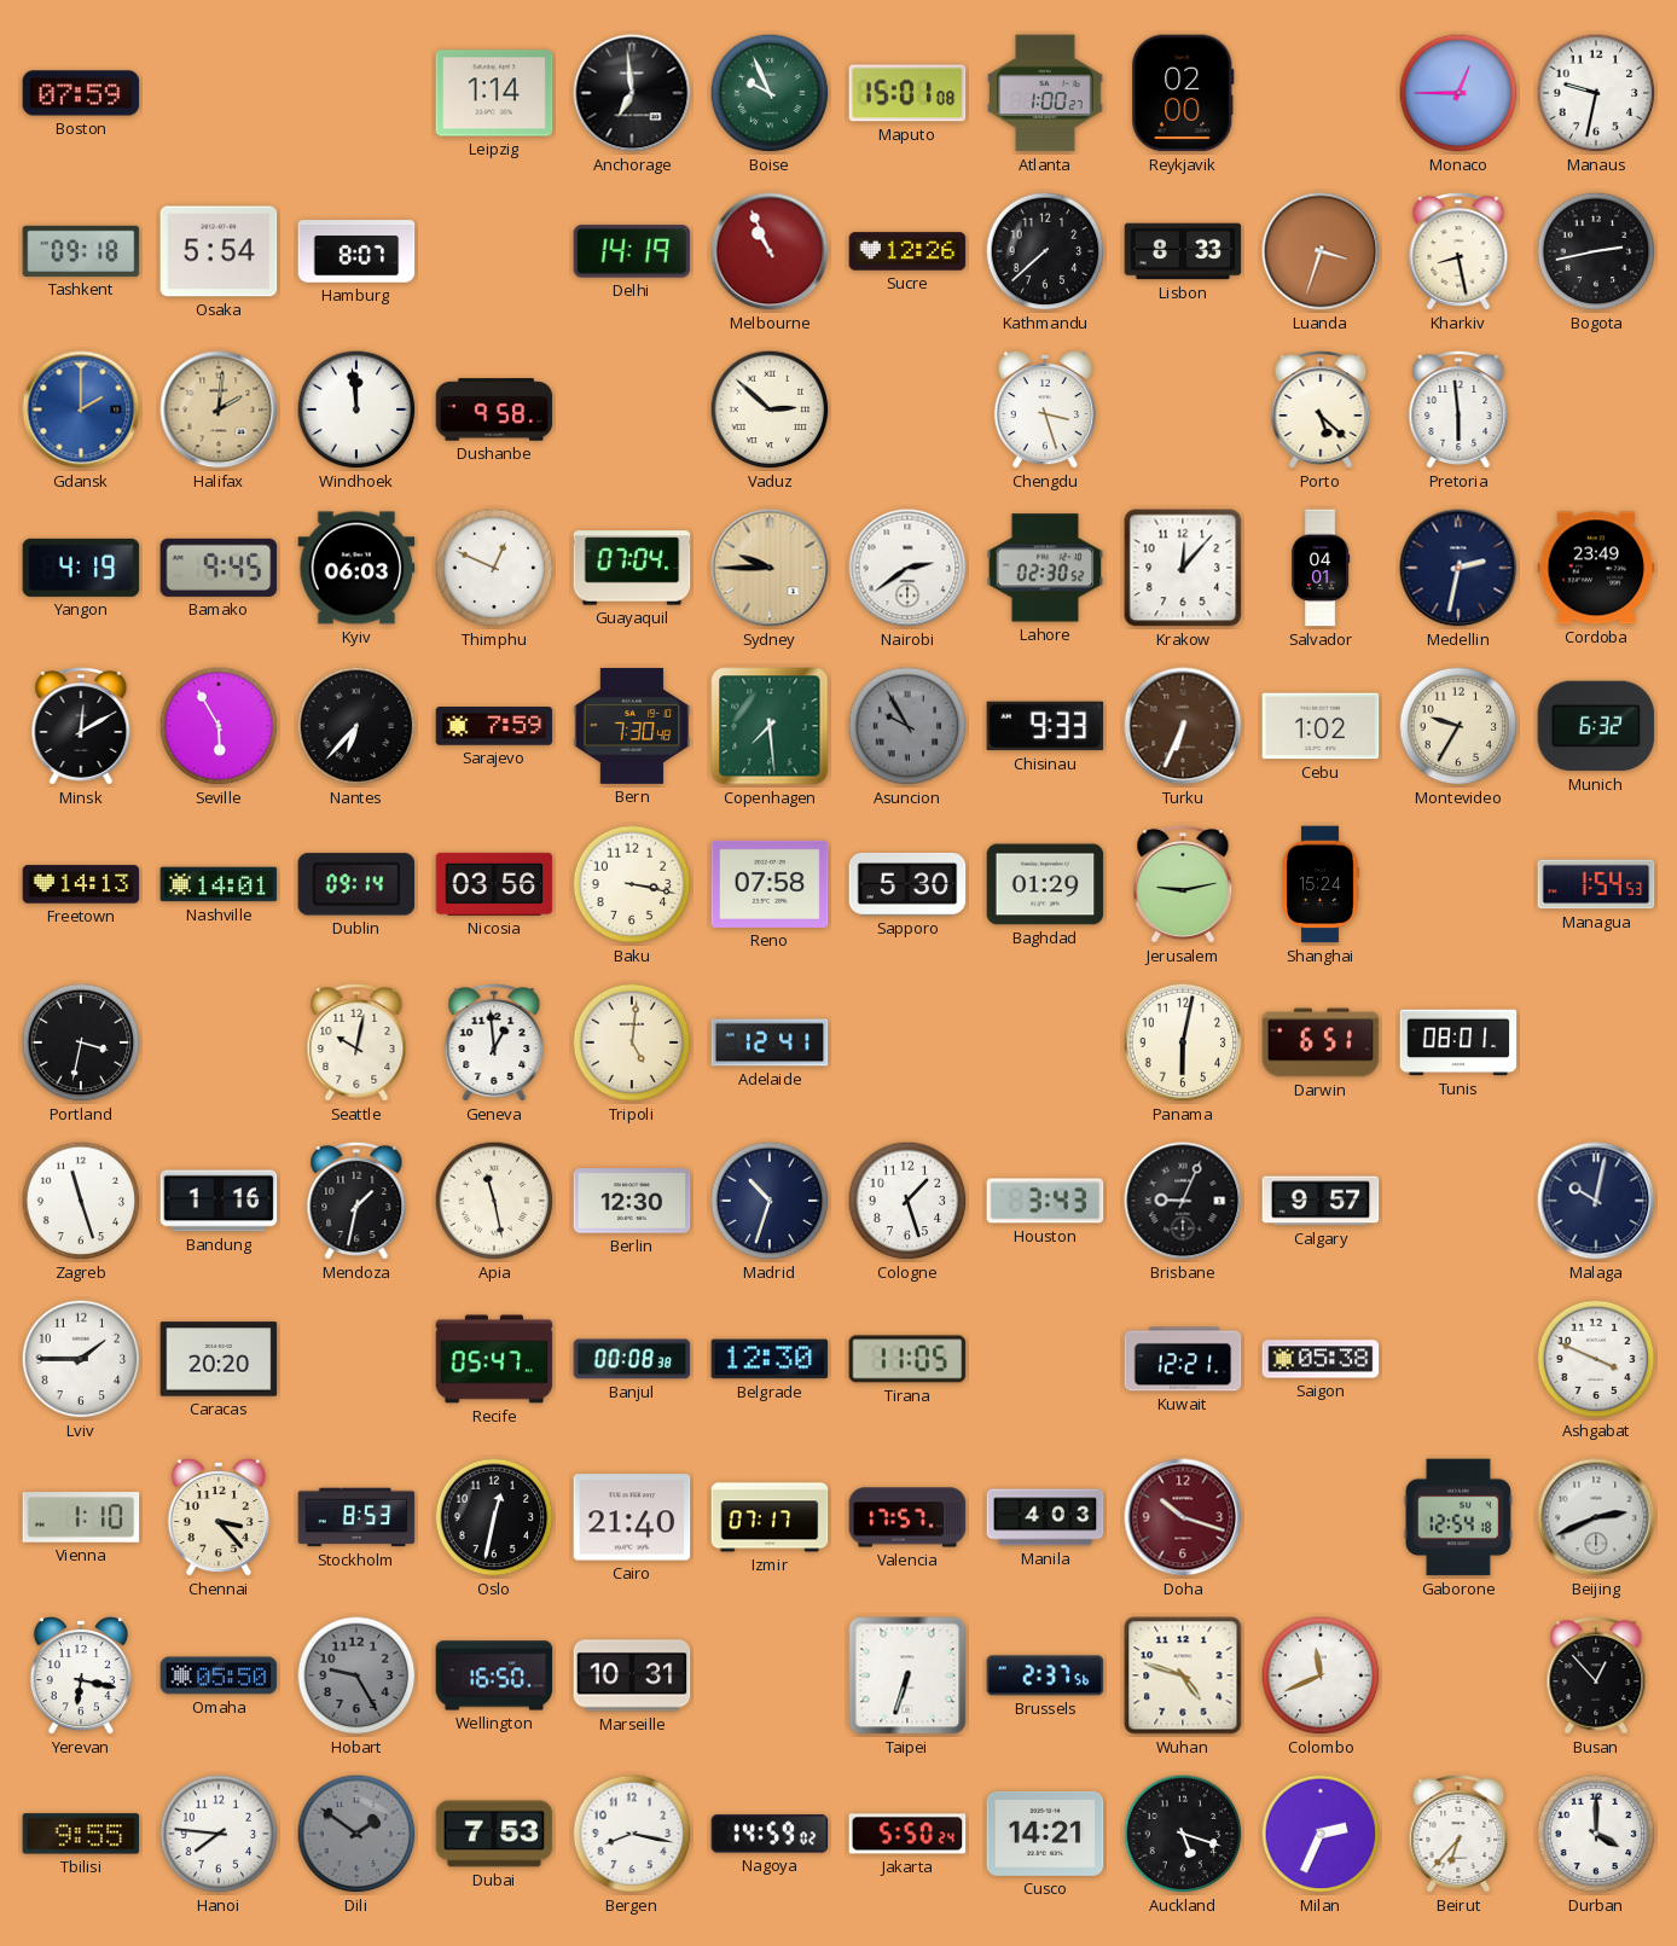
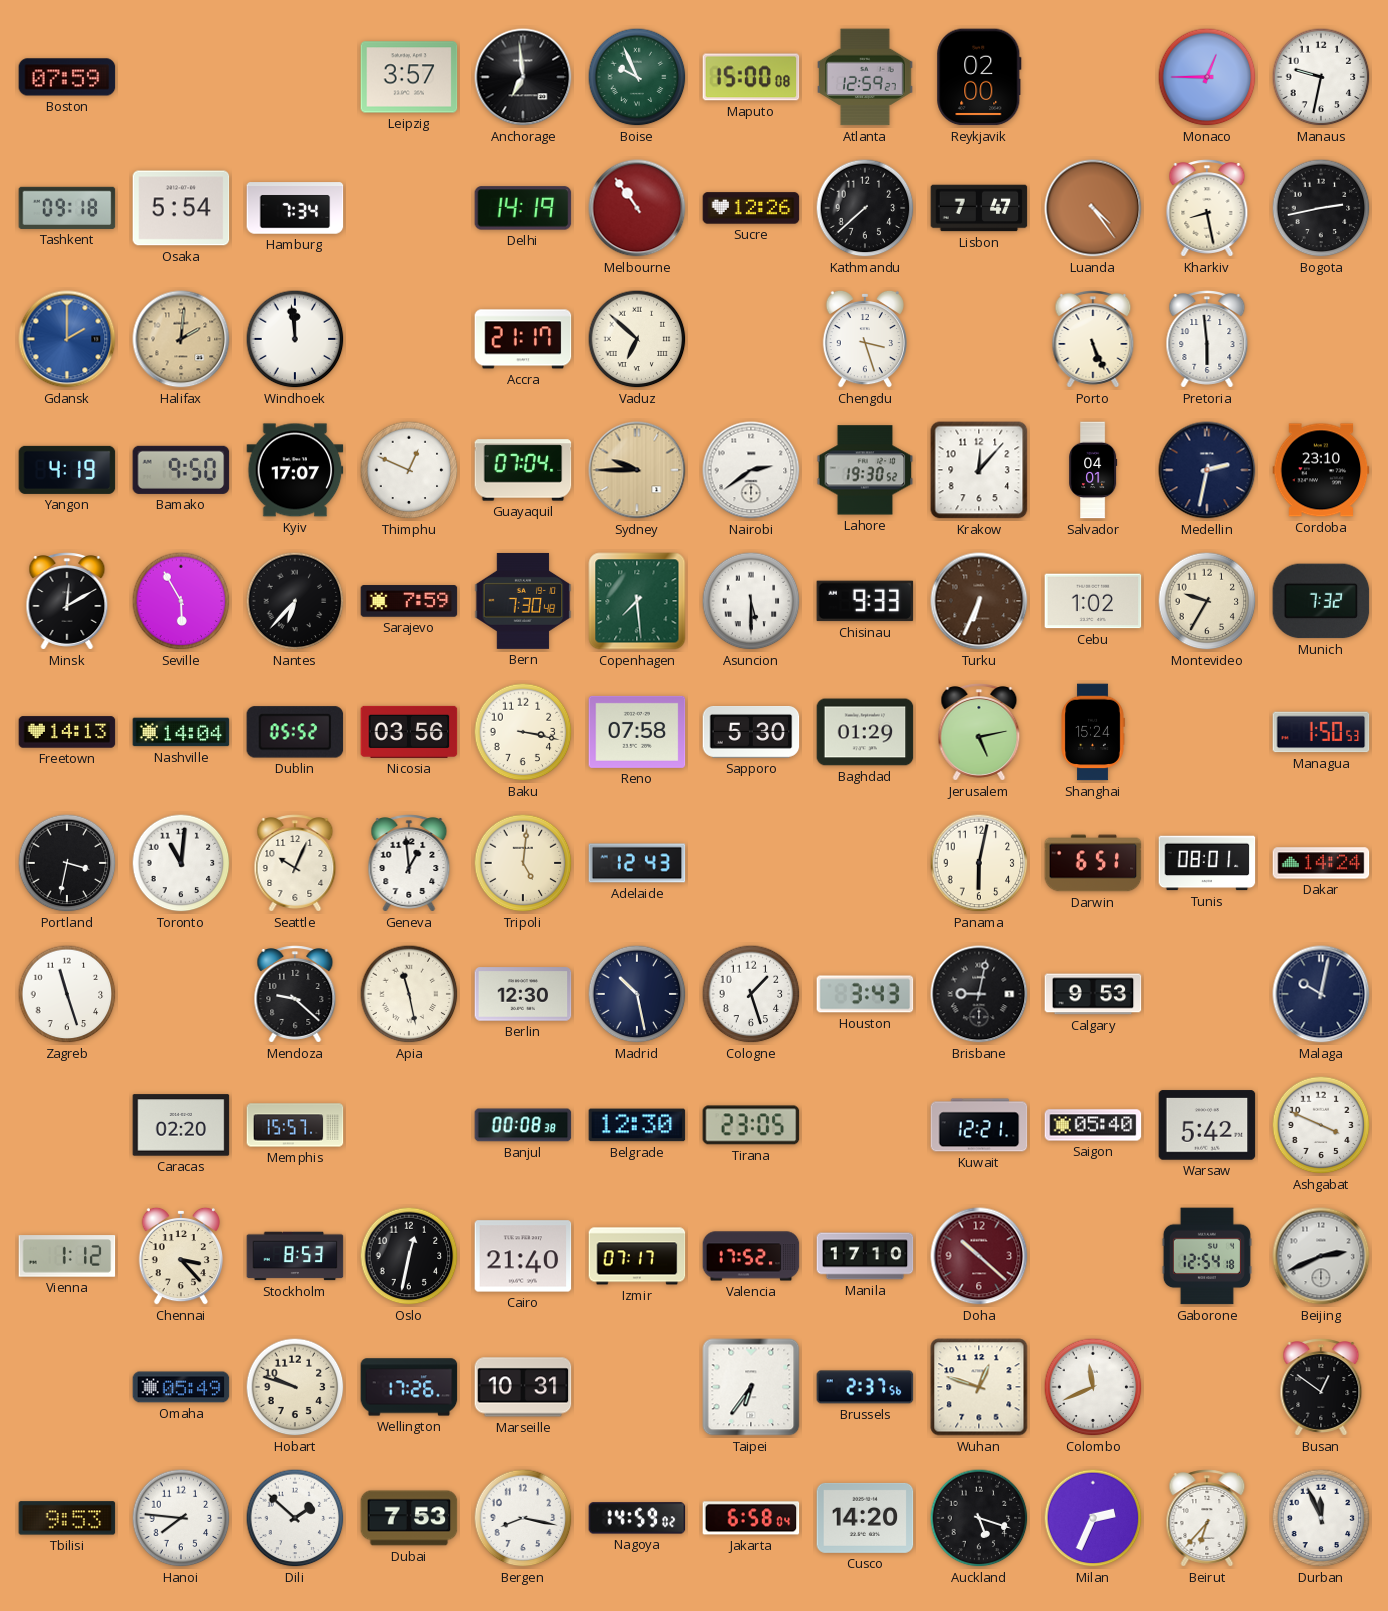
Leipzig: 1:14 -> 3:57 (409, 77)
Maputo: 15:01 -> 15:00 (751, 77)
Atlanta: 1:00 -> 12:59 (866, 77)
Hamburg: 8:07 -> 7:34 (295, 208)
Melbourne: 10:56 -> 10:54 (637, 208)
Lisbon: 8:33 -> 7:47 (979, 208)
Luanda: 3:33 -> 4:24 (1093, 208)
Dushanbe: 9:58 -> none (494, 409)
Accra: none -> 21:17 (523, 339)
Vaduz: 2:52 -> 6:52 (637, 339)
Porto: 5:22 -> 5:26 (1093, 339)
Bamako: 9:45 -> 9:50 (181, 470)
Kyiv: 06:03 -> 17:07 (295, 470)
Lahore: 02:30 -> 19:30 (865, 470)
Cordoba: 23:49 -> 23:10 (1321, 470)
Asuncion: 9:55 -> 5:30 (751, 601)
Asuncion dial: grey -> white (751, 601)
Munich: 6:32 -> 7:32 (1321, 601)
Nashville: 14:01 -> 14:04 (181, 732)
Dublin: 09:14 -> 05:52 (295, 732)
Jerusalem: 9:13 -> 5:13 (979, 732)
Managua: 1:54 -> 1:50 (1321, 732)
Toronto: none -> 11:01 (181, 863)
Seattle: 10:02 -> 10:04 (295, 863)
Adelaide: 12:41 -> 12:43 (637, 863)
Dakar: none -> 14:24 (1321, 863)
Bandung: 1:16 -> none (219, 1201)
Mendoza: 1:32 -> 9:22 (295, 994)
Madrid: 10:33 -> 10:28 (637, 994)
Brisbane: 9:04 -> 9:02 (979, 994)
Calgary: 9:57 -> 9:53 (1093, 994)
Lviv: 1:45 -> none (81, 1359)
Caracas: 20:20 -> 02:20 (181, 1125)
Memphis: none -> 15:57 (295, 1125)
Recife: 05:47 -> none (494, 1359)
Tirana: 11:05 -> 23:05 (751, 1125)
Saigon: 05:38 -> 05:40 (1093, 1125)
Warsaw: none -> 5:42 (1207, 1125)
Vienna: 1:10 -> 1:12 (67, 1256)
Valencia: 17:57 -> 17:52 (751, 1256)
Manila: 4:03 -> 17:10 (865, 1256)
Doha: 10:18 -> 10:22 (979, 1256)
Yerevan: 6:17 -> none (81, 1675)
Omaha: 05:50 -> 05:49 (181, 1387)
Hobart: 9:25 -> 9:48 (295, 1387)
Hobart dial: grey -> cream (295, 1387)
Wellington: 16:50 -> 17:26 (409, 1387)
Taipei: 6:33 -> 6:36 (751, 1387)
Wuhan: 4:48 -> 12:48 (979, 1387)
Busan: 12:53 -> 12:51 (1321, 1387)
Tbilisi: 9:55 -> 9:53 (67, 1518)
Dili: 1:51 -> 1:52 (295, 1518)
Dili dial: grey -> white (295, 1518)
Jakarta: 5:50 -> 6:58 (751, 1518)
Cusco: 14:21 -> 14:20 (865, 1518)
Durban: 4:00 -> 11:56 (1321, 1518)
